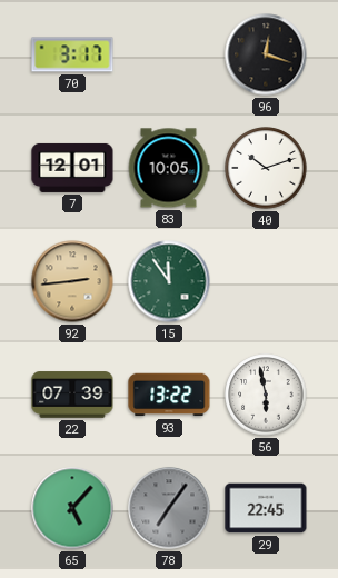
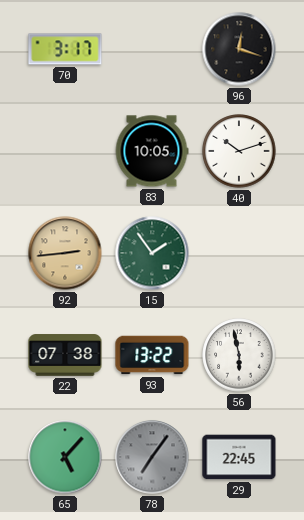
7: 12:01 -> none (72, 168)
15: 11:54 -> 1:54 (152, 253)
22: 07:39 -> 07:38 (65, 355)
